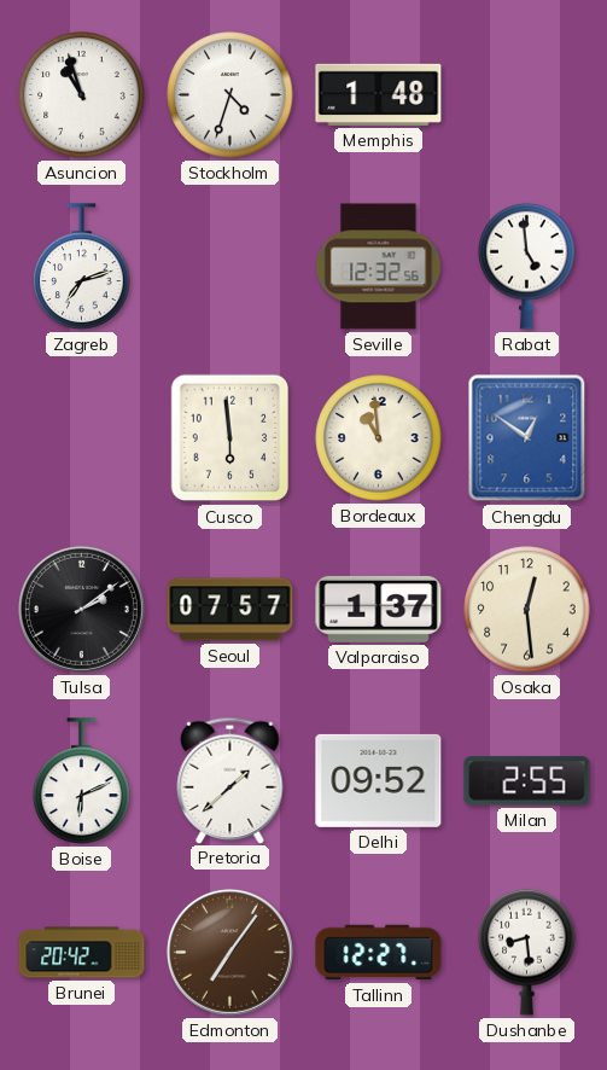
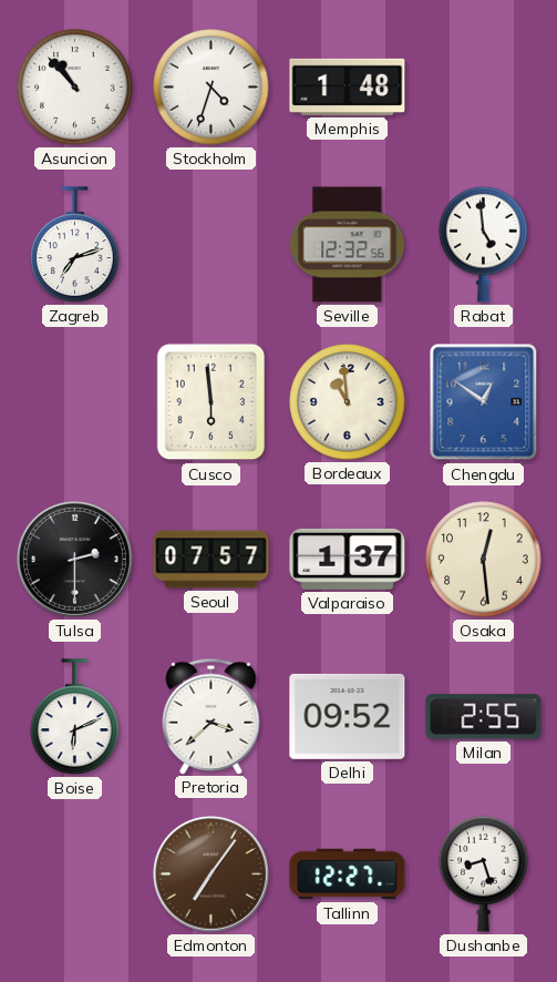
Asuncion: 10:57 -> 10:53 (75, 88)
Tulsa: 2:09 -> 2:30 (74, 559)
Pretoria: 1:38 -> 3:38 (212, 716)
Brunei: 20:42 -> none (82, 953)
Dushanbe: 8:29 -> 8:27 (484, 873)
